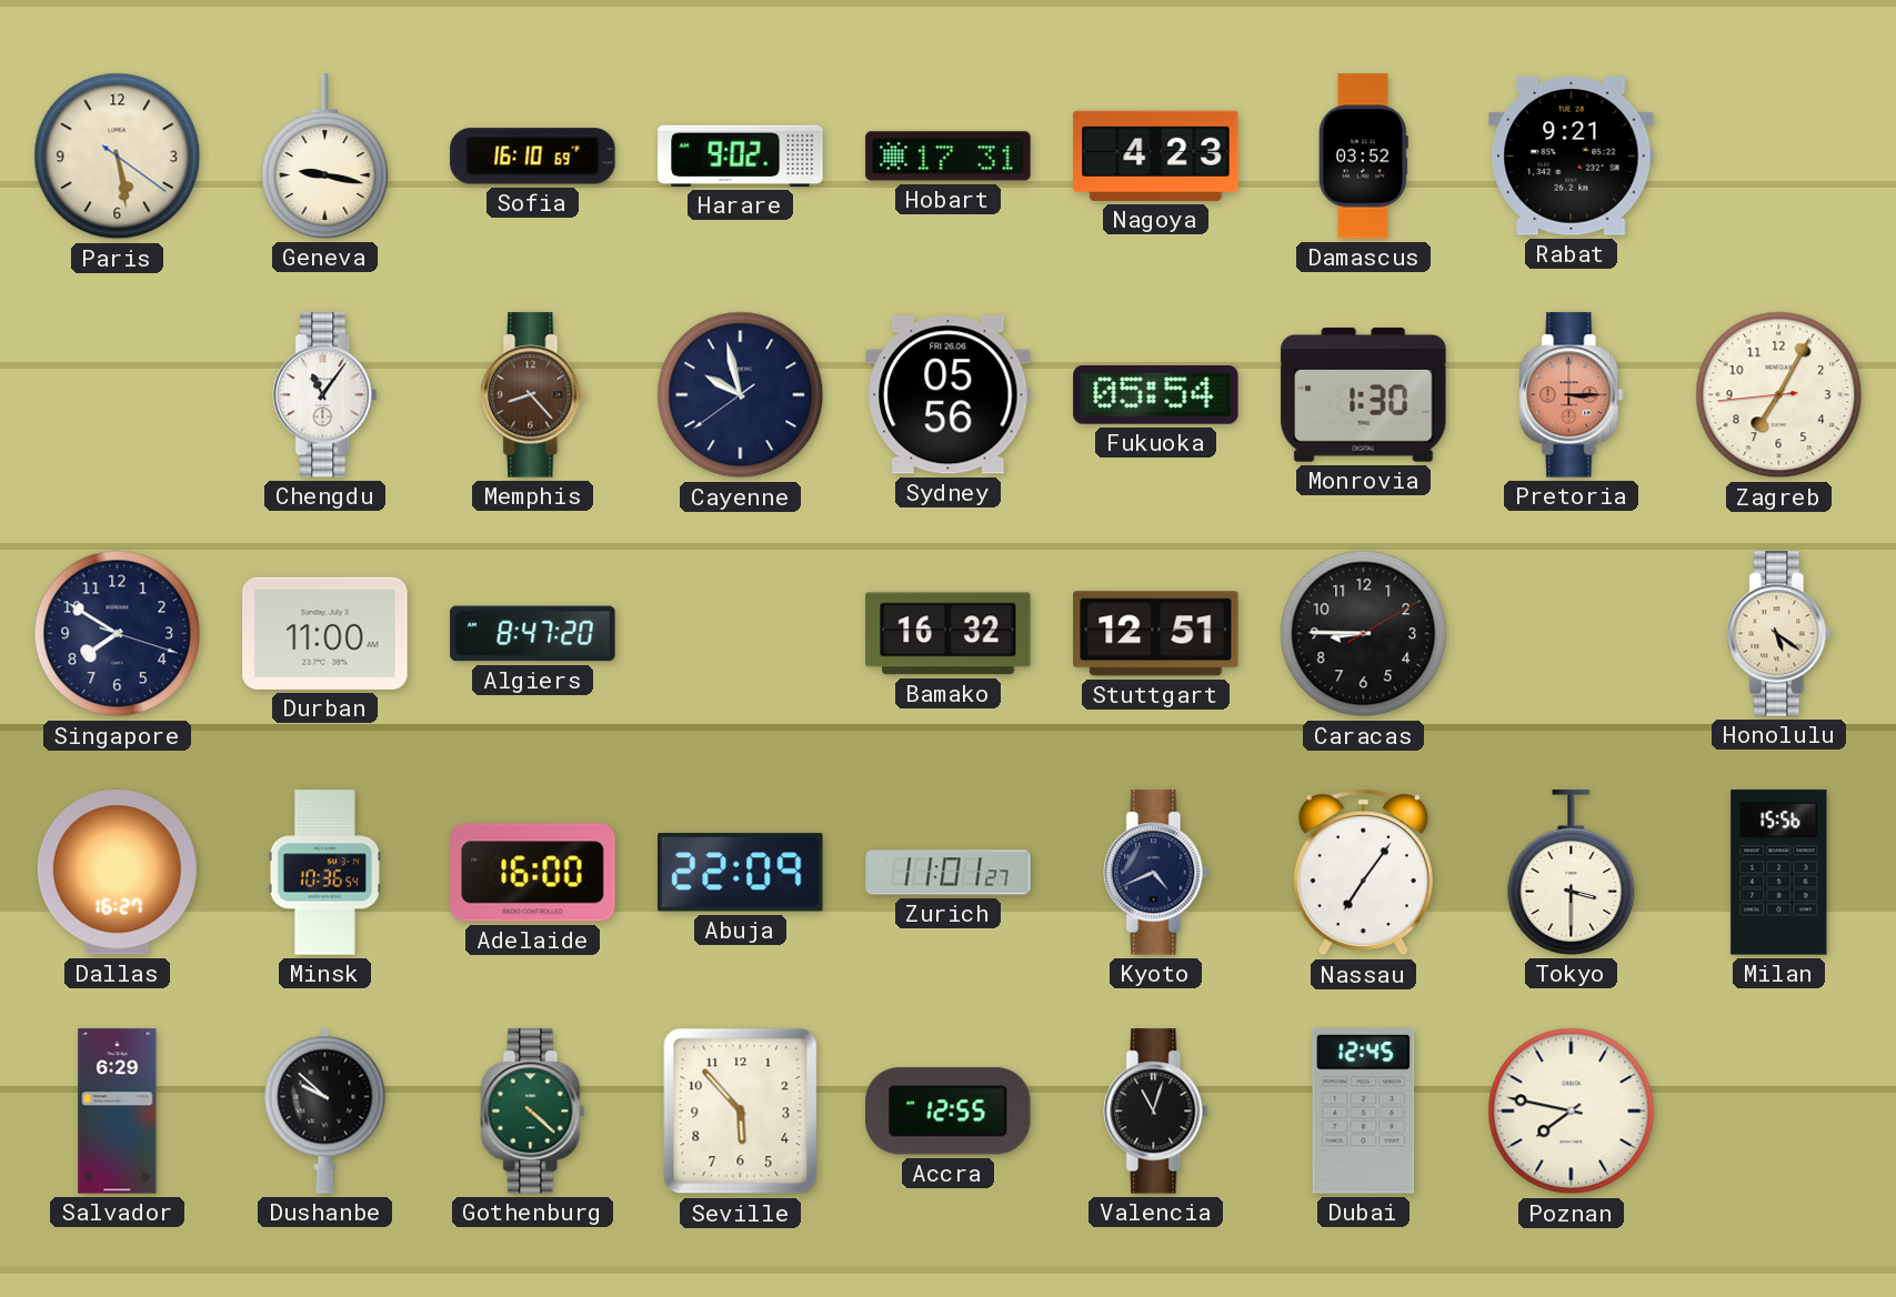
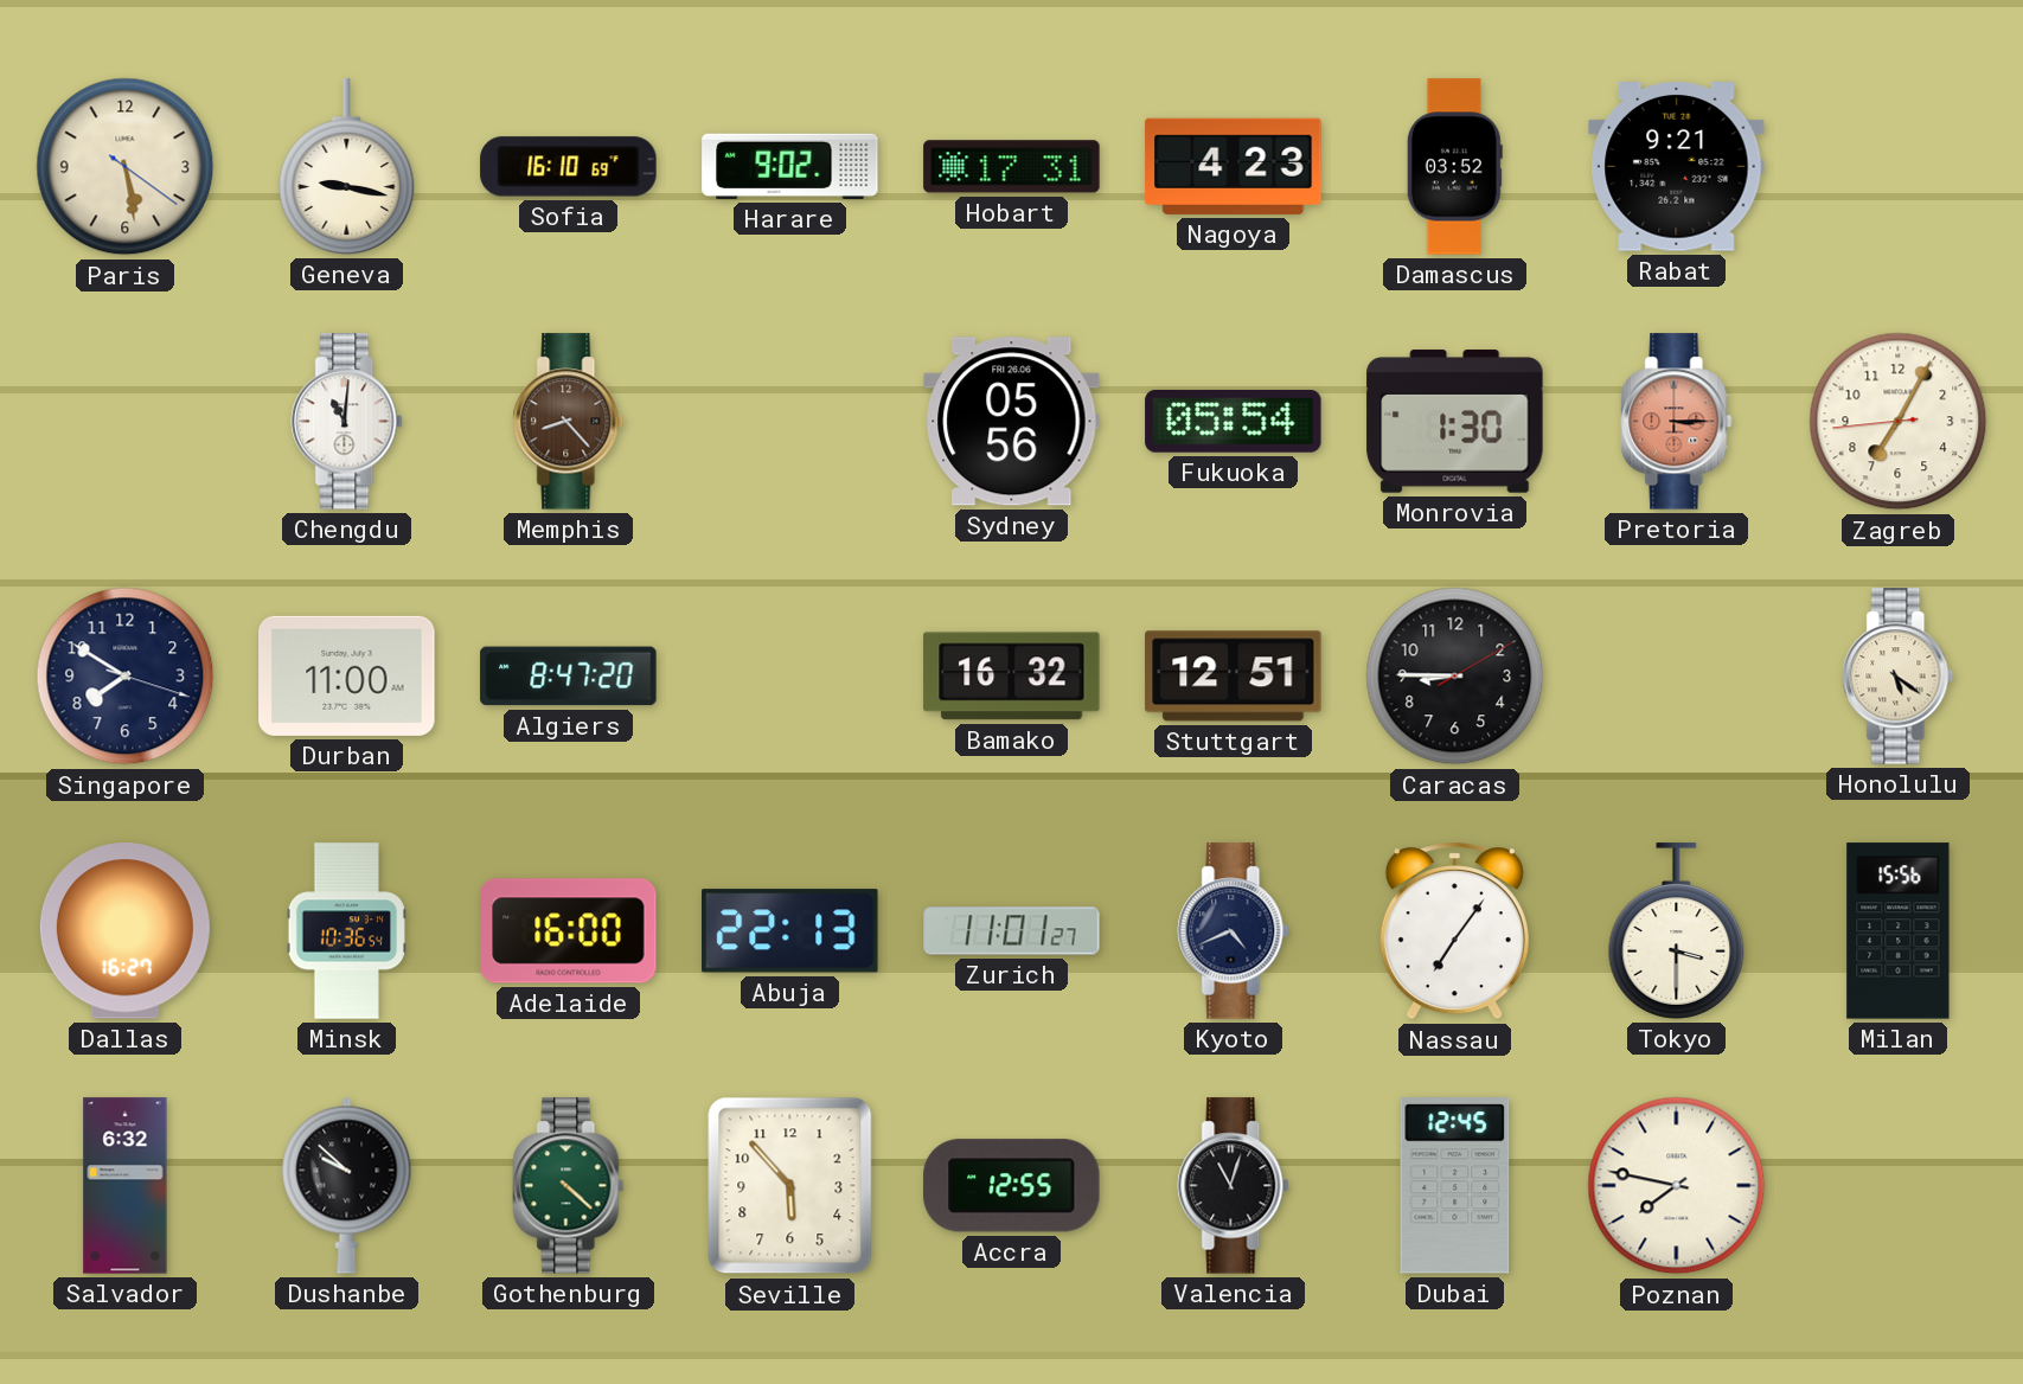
Chengdu: 11:06 -> 11:01 (347, 422)
Cayenne: 9:57 -> none (741, 395)
Abuja: 22:09 -> 22:13 (790, 931)
Salvador: 6:29 -> 6:32 (126, 1186)
